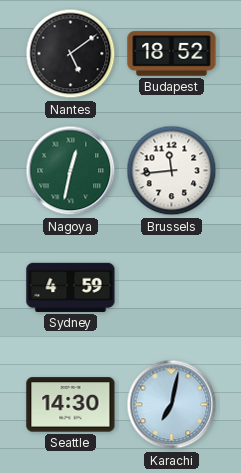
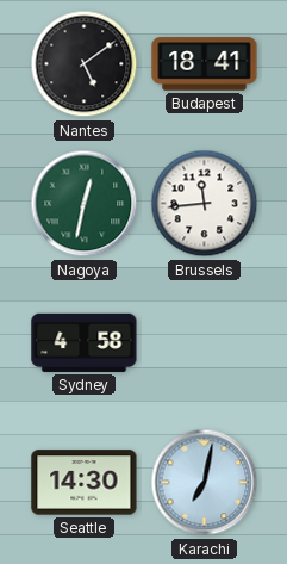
Budapest: 18:52 -> 18:41 (205, 64)
Sydney: 4:59 -> 4:58 (85, 342)
